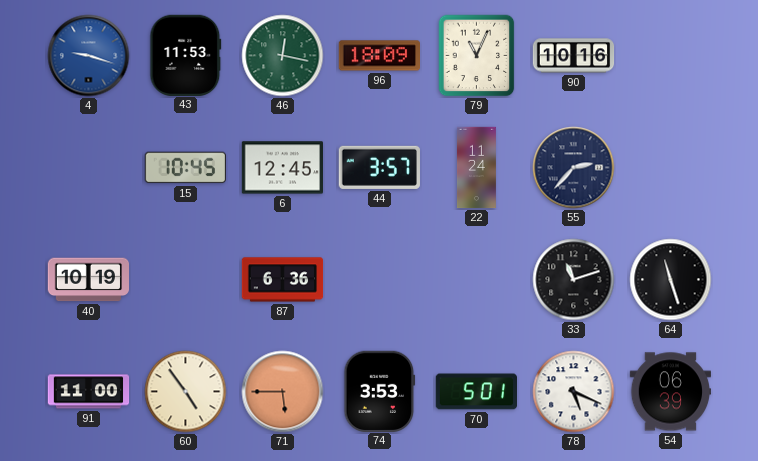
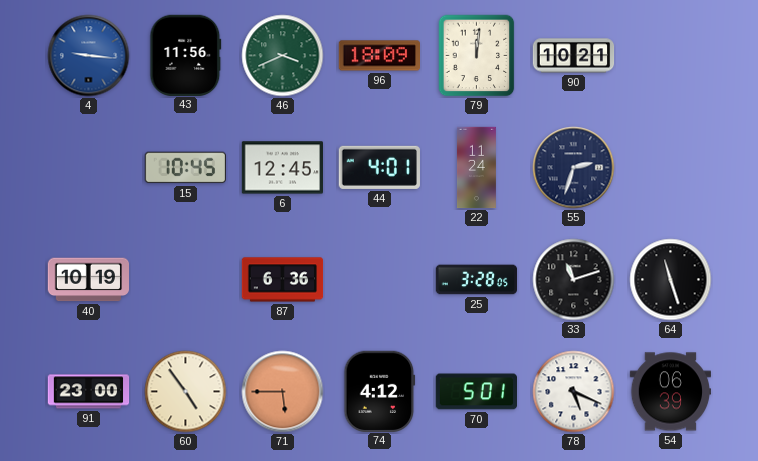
4: 9:18 -> 9:16 (89, 56)
43: 11:53 -> 11:56 (186, 55)
46: 12:17 -> 3:41 (283, 56)
79: 11:04 -> 12:01 (477, 56)
90: 10:16 -> 10:21 (574, 56)
44: 3:57 -> 4:01 (379, 167)
55: 2:37 -> 2:33 (574, 168)
25: none -> 3:28 (477, 280)
91: 11:00 -> 23:00 (89, 392)
74: 3:53 -> 4:12 (380, 391)
